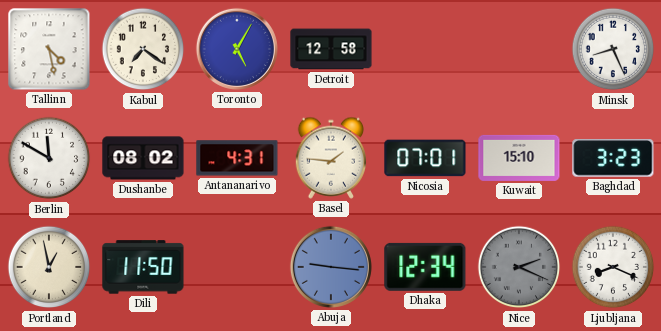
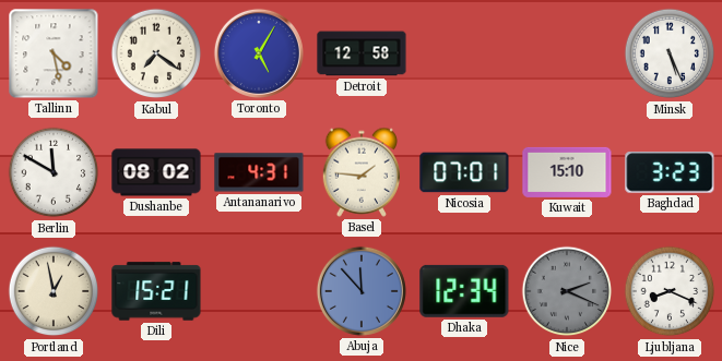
Minsk: 8:26 -> 5:26 (670, 53)
Dili: 11:50 -> 15:21 (156, 291)
Abuja: 9:16 -> 11:53 (362, 291)
